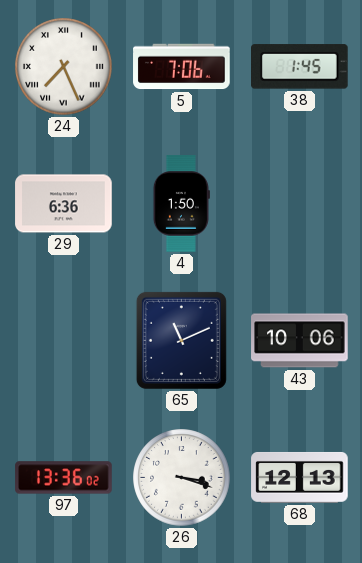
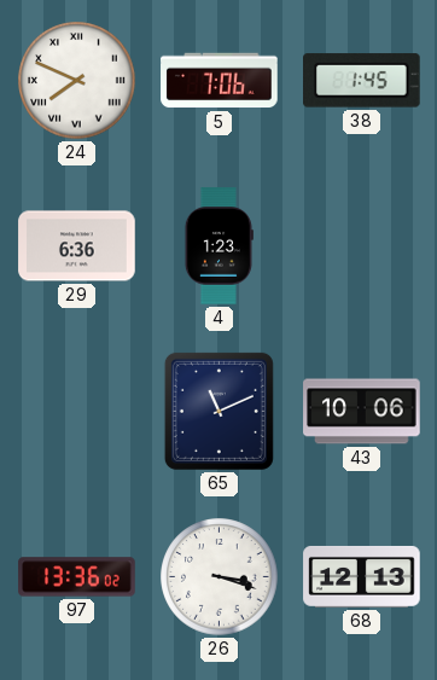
24: 7:26 -> 7:49 (77, 81)
4: 1:50 -> 1:23 (218, 246)
